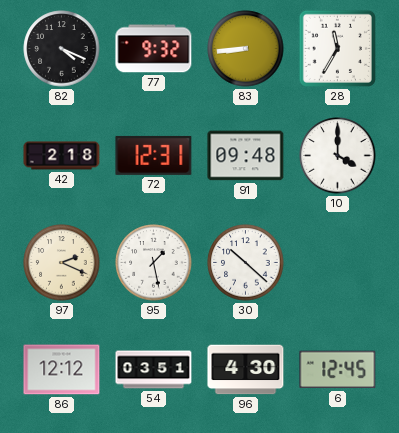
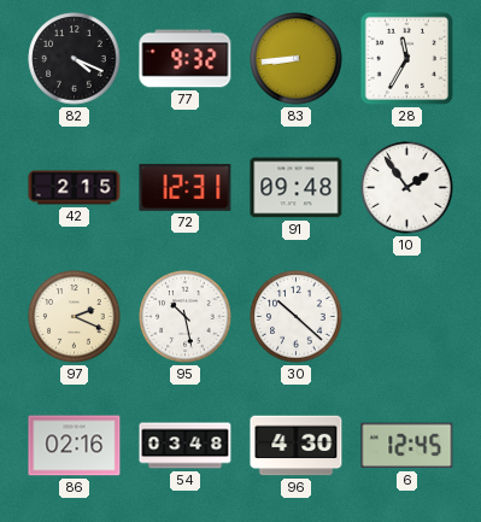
42: 2:18 -> 2:15 (75, 188)
10: 4:00 -> 1:54 (407, 188)
95: 1:28 -> 10:28 (186, 317)
86: 12:12 -> 02:16 (75, 446)
54: 03:51 -> 03:48 (186, 446)
